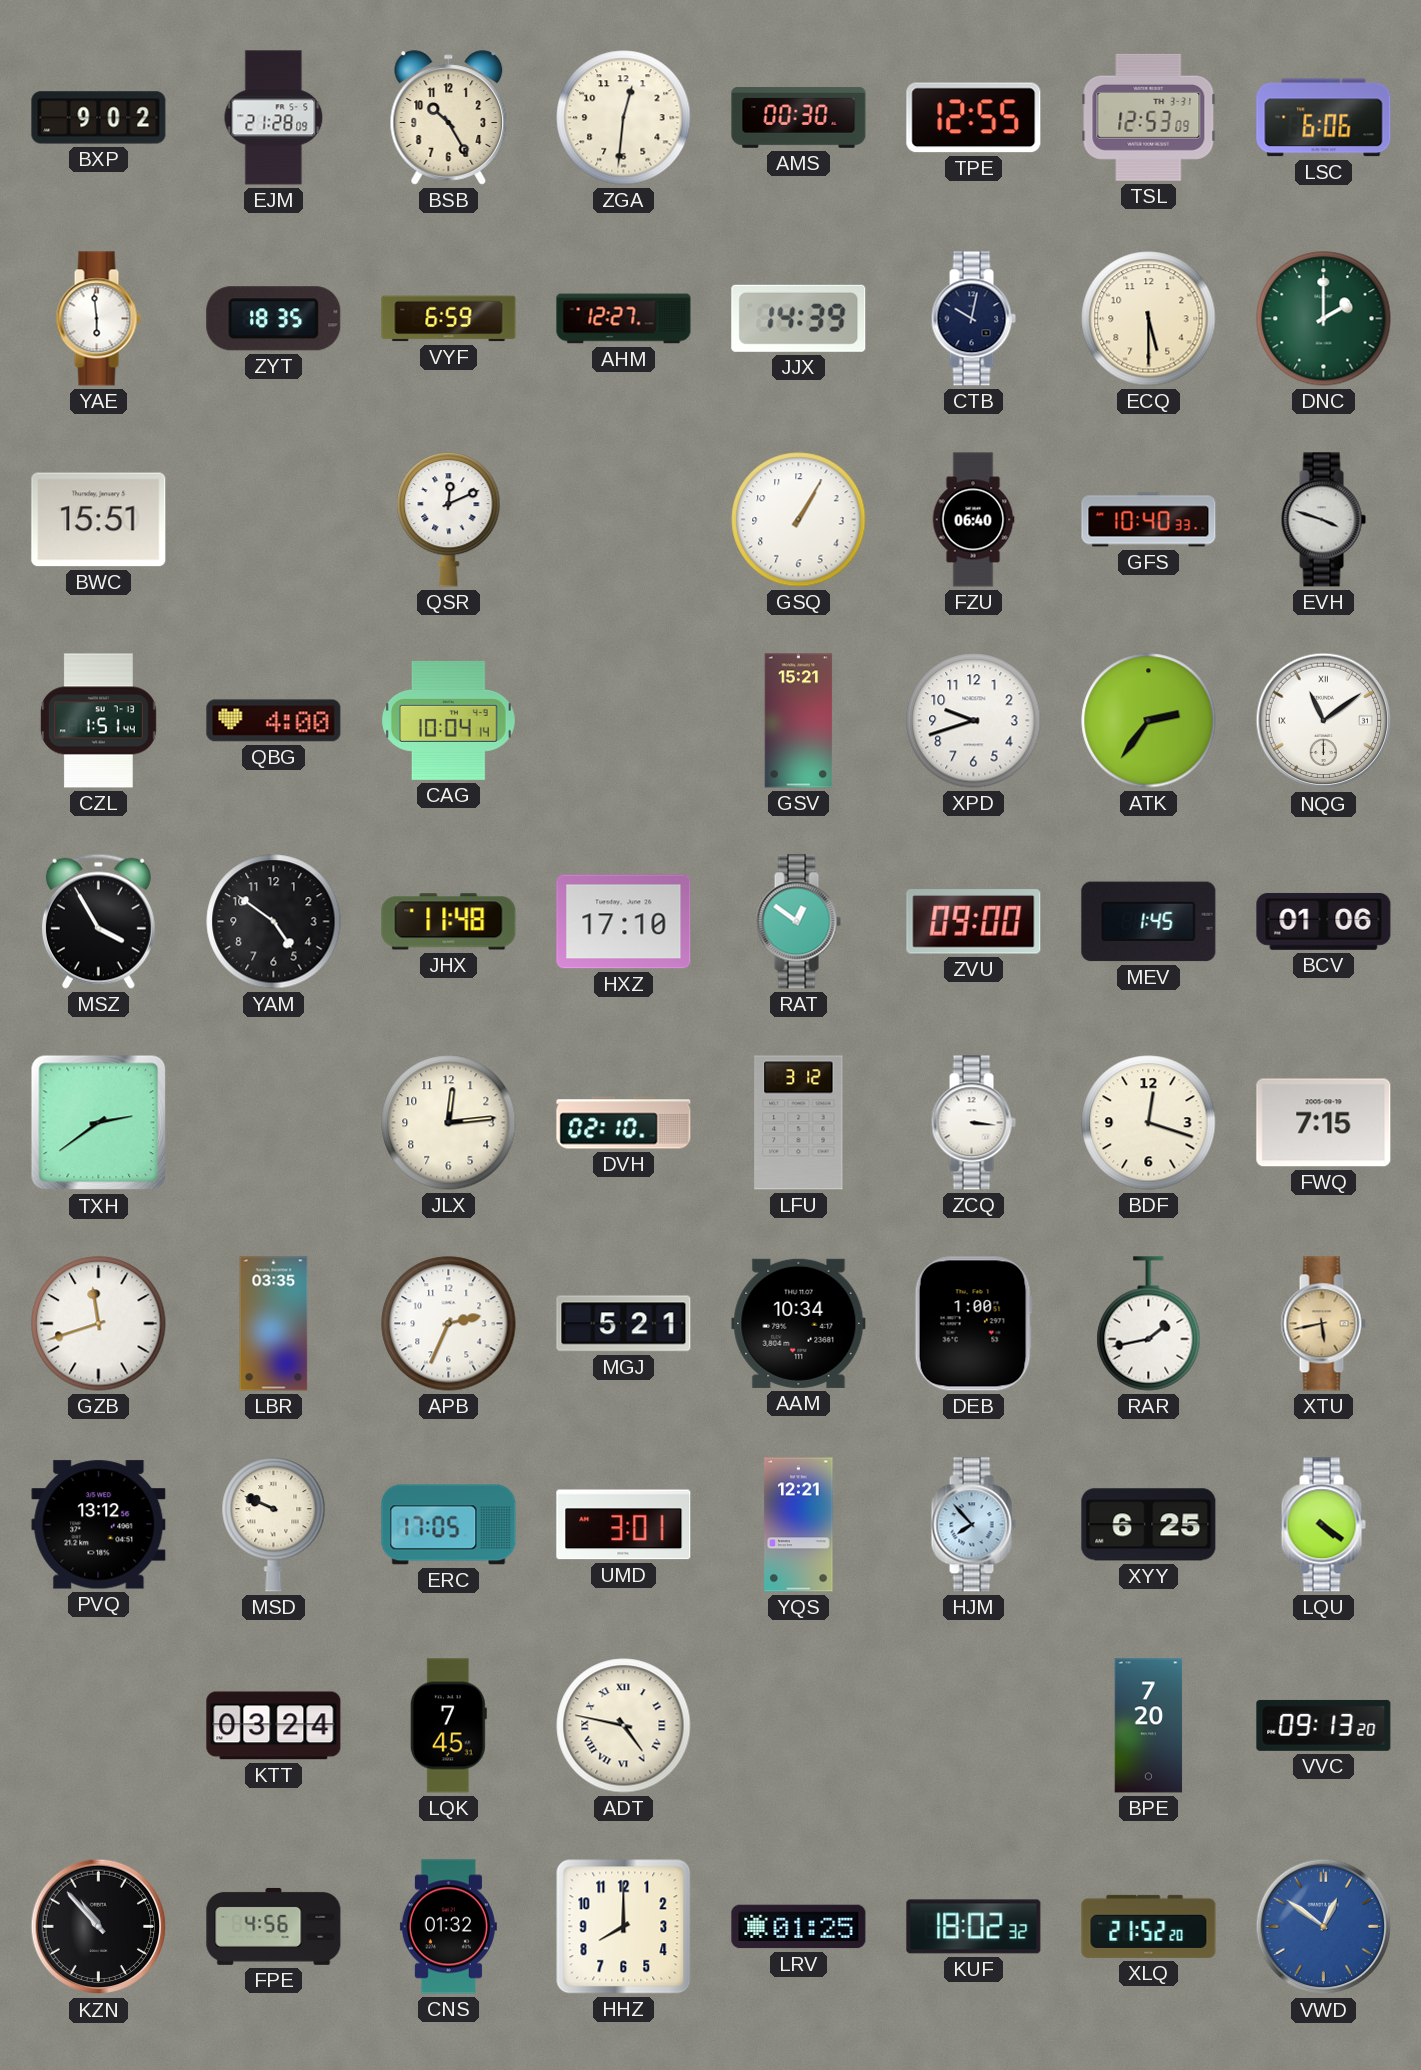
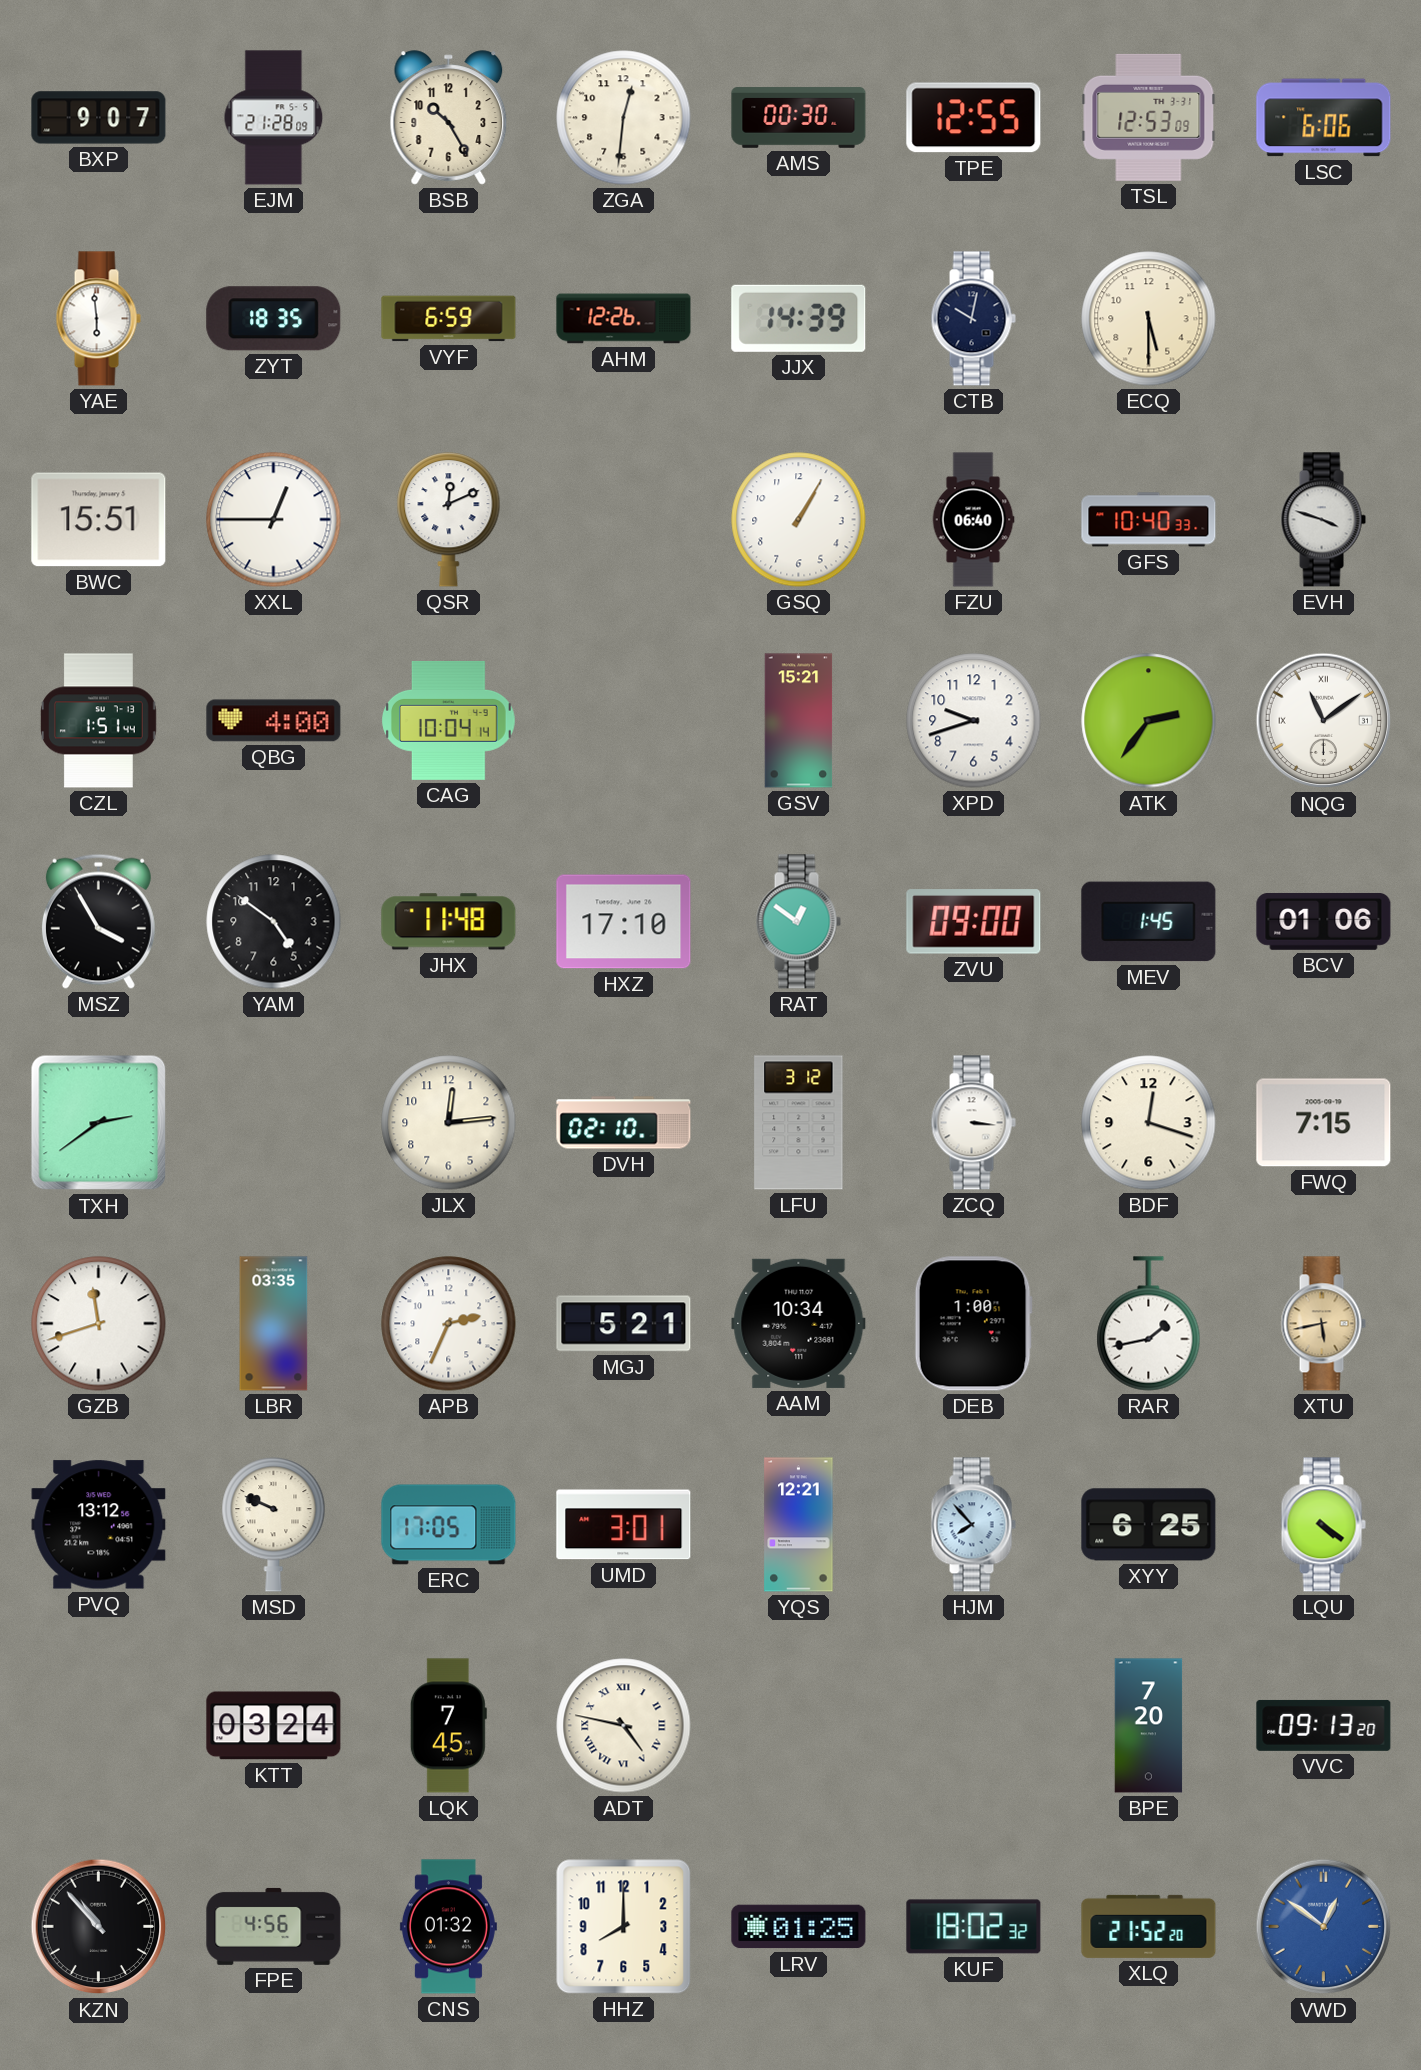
BXP: 9:02 -> 9:07 (99, 118)
AHM: 12:27 -> 12:26 (624, 319)
DNC: 2:00 -> none (1324, 319)
XXL: none -> 12:45 (274, 520)
